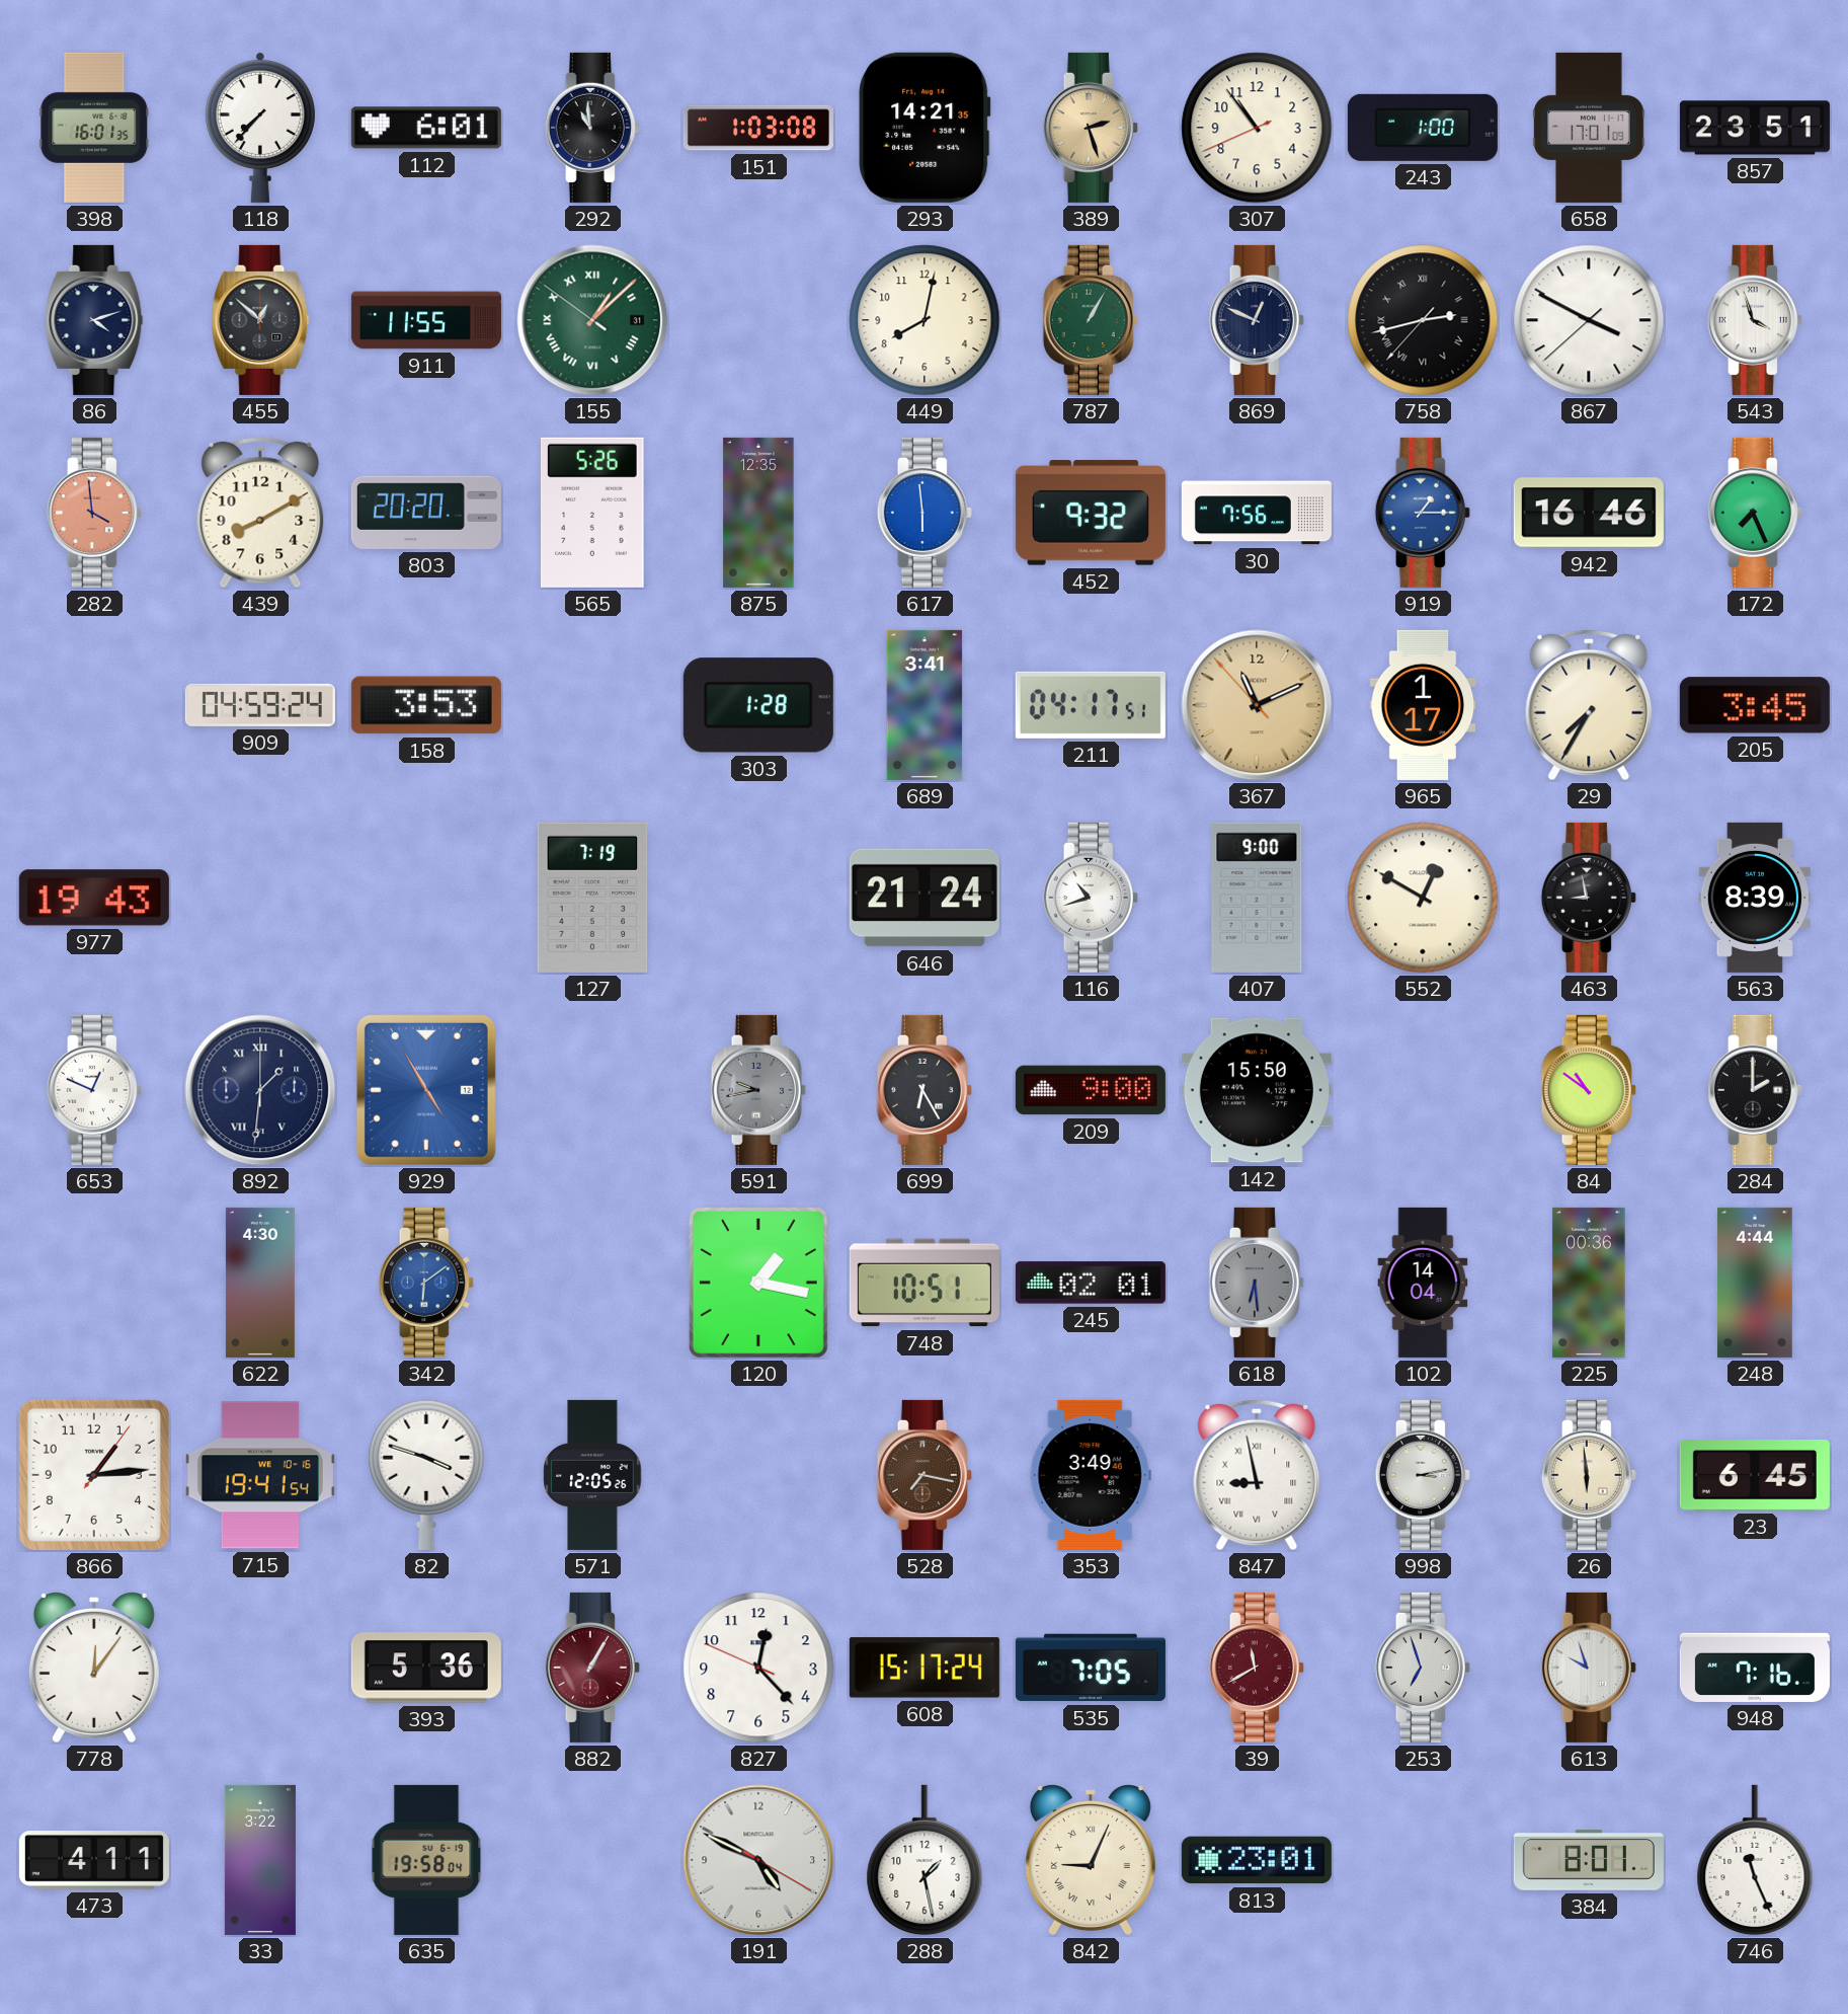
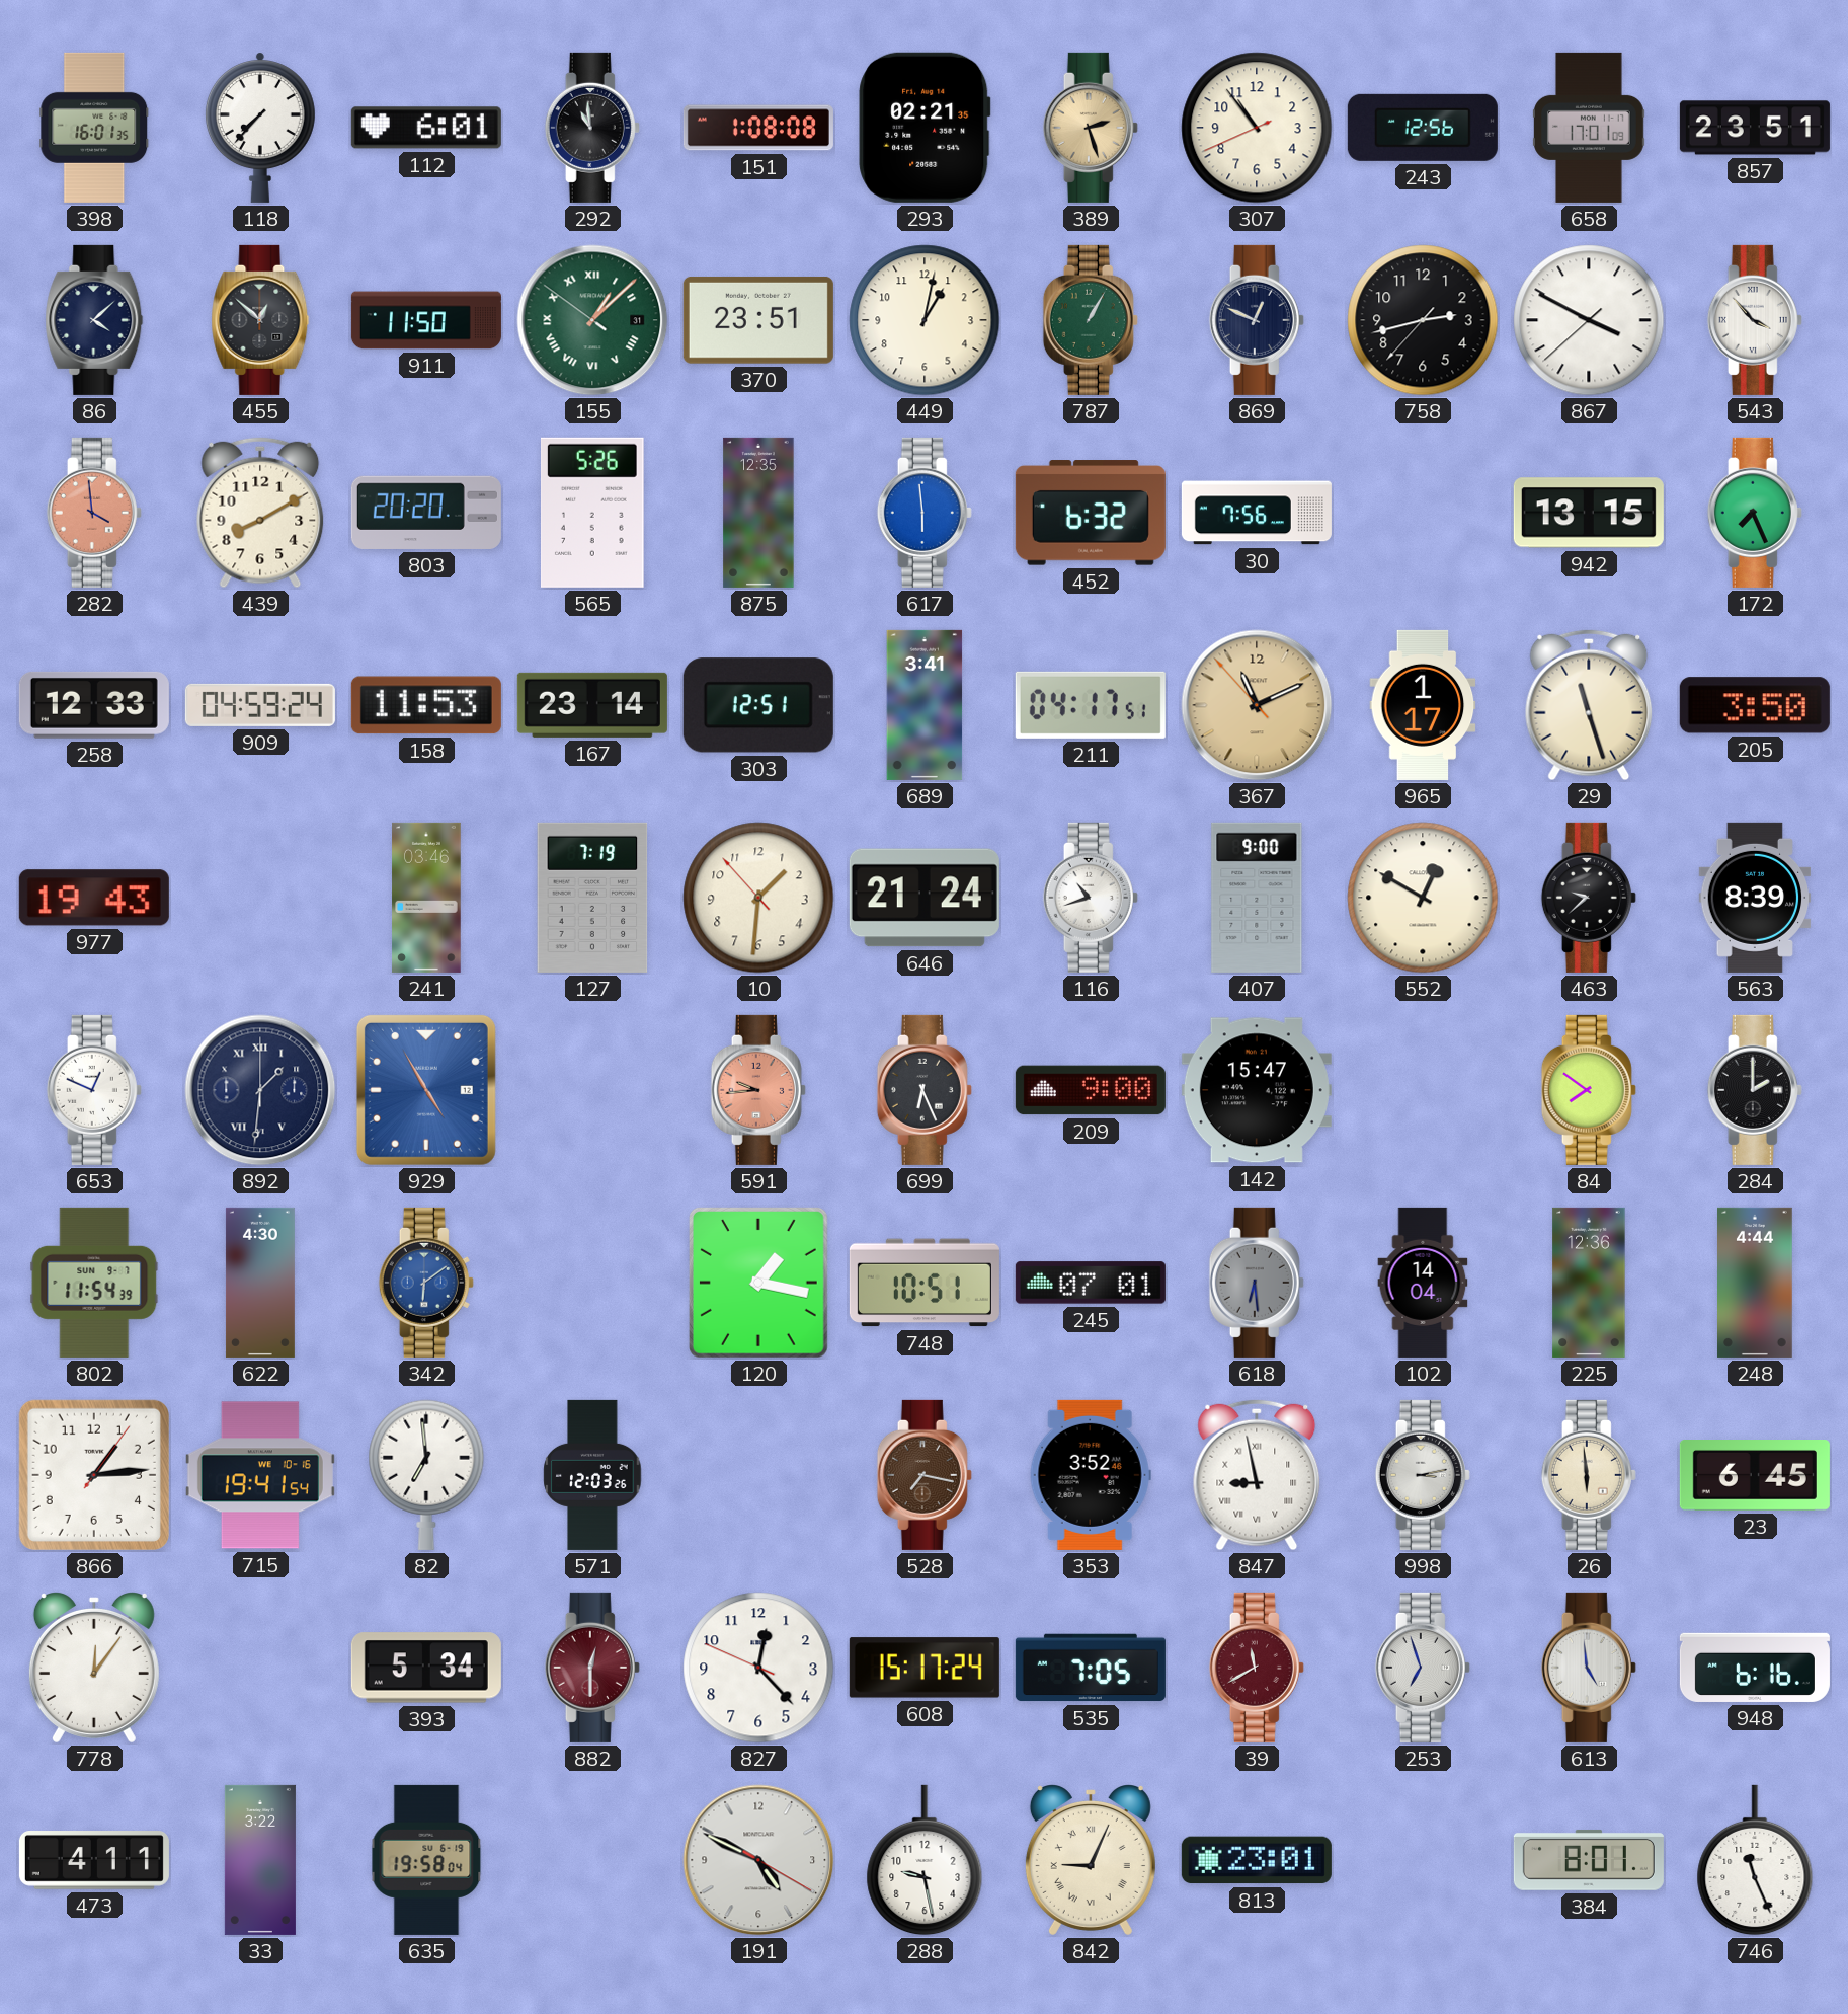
151: 1:03 -> 1:08 (758, 128)
293: 14:21 -> 02:21 (925, 128)
243: 1:00 -> 12:56 (1423, 128)
86: 4:12 -> 4:08 (94, 320)
911: 11:55 -> 11:50 (426, 320)
370: none -> 23:51 (758, 320)
449: 8:02 -> 1:02 (925, 320)
758 numerals: Roman -> Arabic (1423, 320)
543: 3:57 -> 3:53 (1755, 320)
452: 9:32 -> 6:32 (1091, 513)
919: 1:15 -> none (1423, 513)
942: 16:46 -> 13:15 (1589, 513)
258: none -> 12:33 (94, 705)
158: 3:53 -> 11:53 (426, 705)
167: none -> 23:14 (592, 705)
303: 1:28 -> 12:51 (758, 705)
29: 7:35 -> 11:27 (1589, 705)
205: 3:45 -> 3:50 (1755, 705)
241: none -> 03:46 (426, 898)
10: none -> 1:30 (758, 898)
463: 8:58 -> 9:38 (1589, 898)
591: 9:43 -> 9:44 (758, 1090)
591 dial: grey -> salmon (758, 1090)
699: 6:25 -> 6:26 (925, 1090)
142: 15:50 -> 15:47 (1257, 1090)
84: 10:51 -> 7:51 (1589, 1090)
802: none -> 11:54 (94, 1283)
245: 02:01 -> 07:01 (1091, 1283)
225: 00:36 -> 12:36 (1589, 1283)
82: 3:48 -> 6:59 (426, 1475)
571: 12:05 -> 12:03 (592, 1475)
353: 3:49 -> 3:52 (1091, 1475)
393: 5:36 -> 5:34 (426, 1668)
882: 1:05 -> 12:30 (592, 1668)
613: 9:57 -> 4:59 (1589, 1668)
948: 7:16 -> 6:16 (1755, 1668)
288: 1:28 -> 9:28 (925, 1860)
